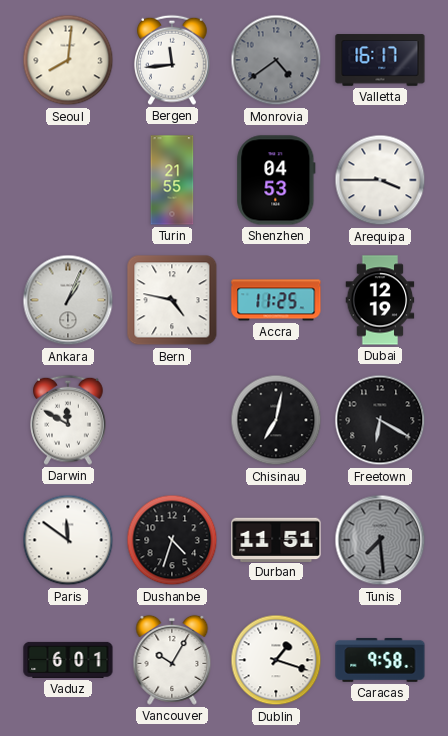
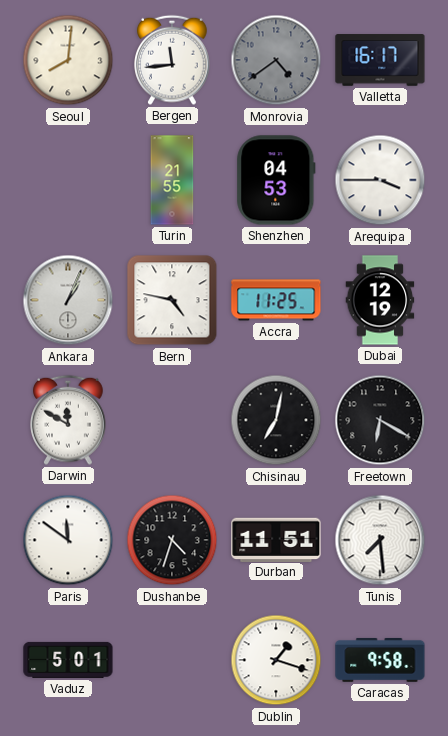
Tunis dial: grey -> white (380, 540)
Vaduz: 6:01 -> 5:01 (68, 660)
Vancouver: 10:05 -> none (172, 660)
